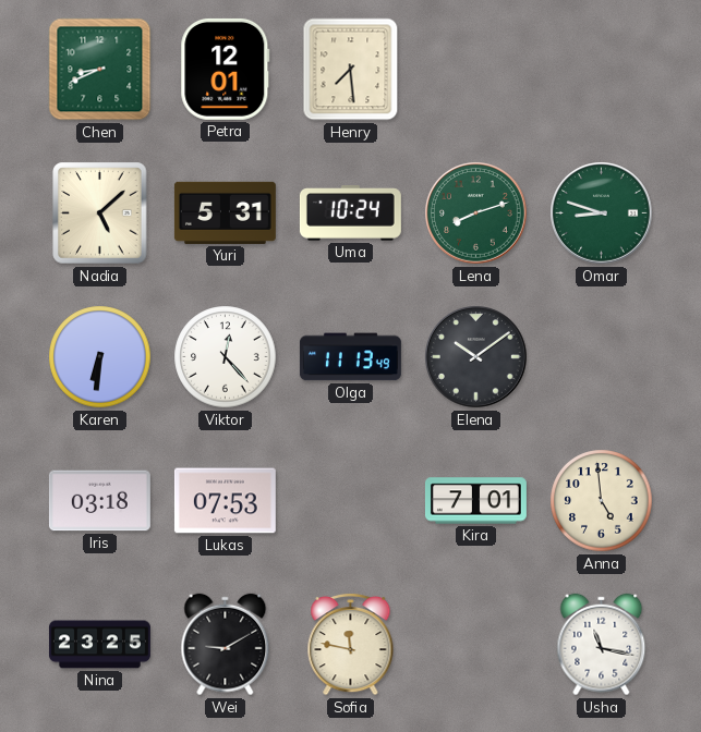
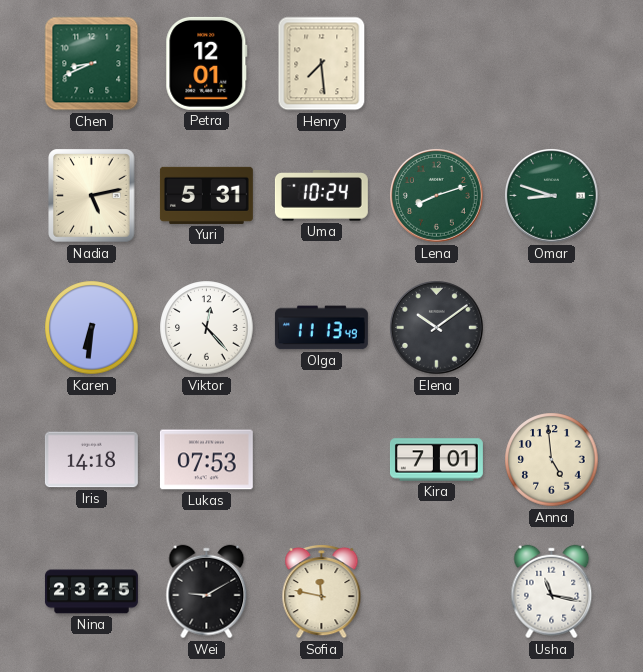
Nadia: 5:08 -> 5:13 (92, 196)
Iris: 03:18 -> 14:18 (91, 460)
